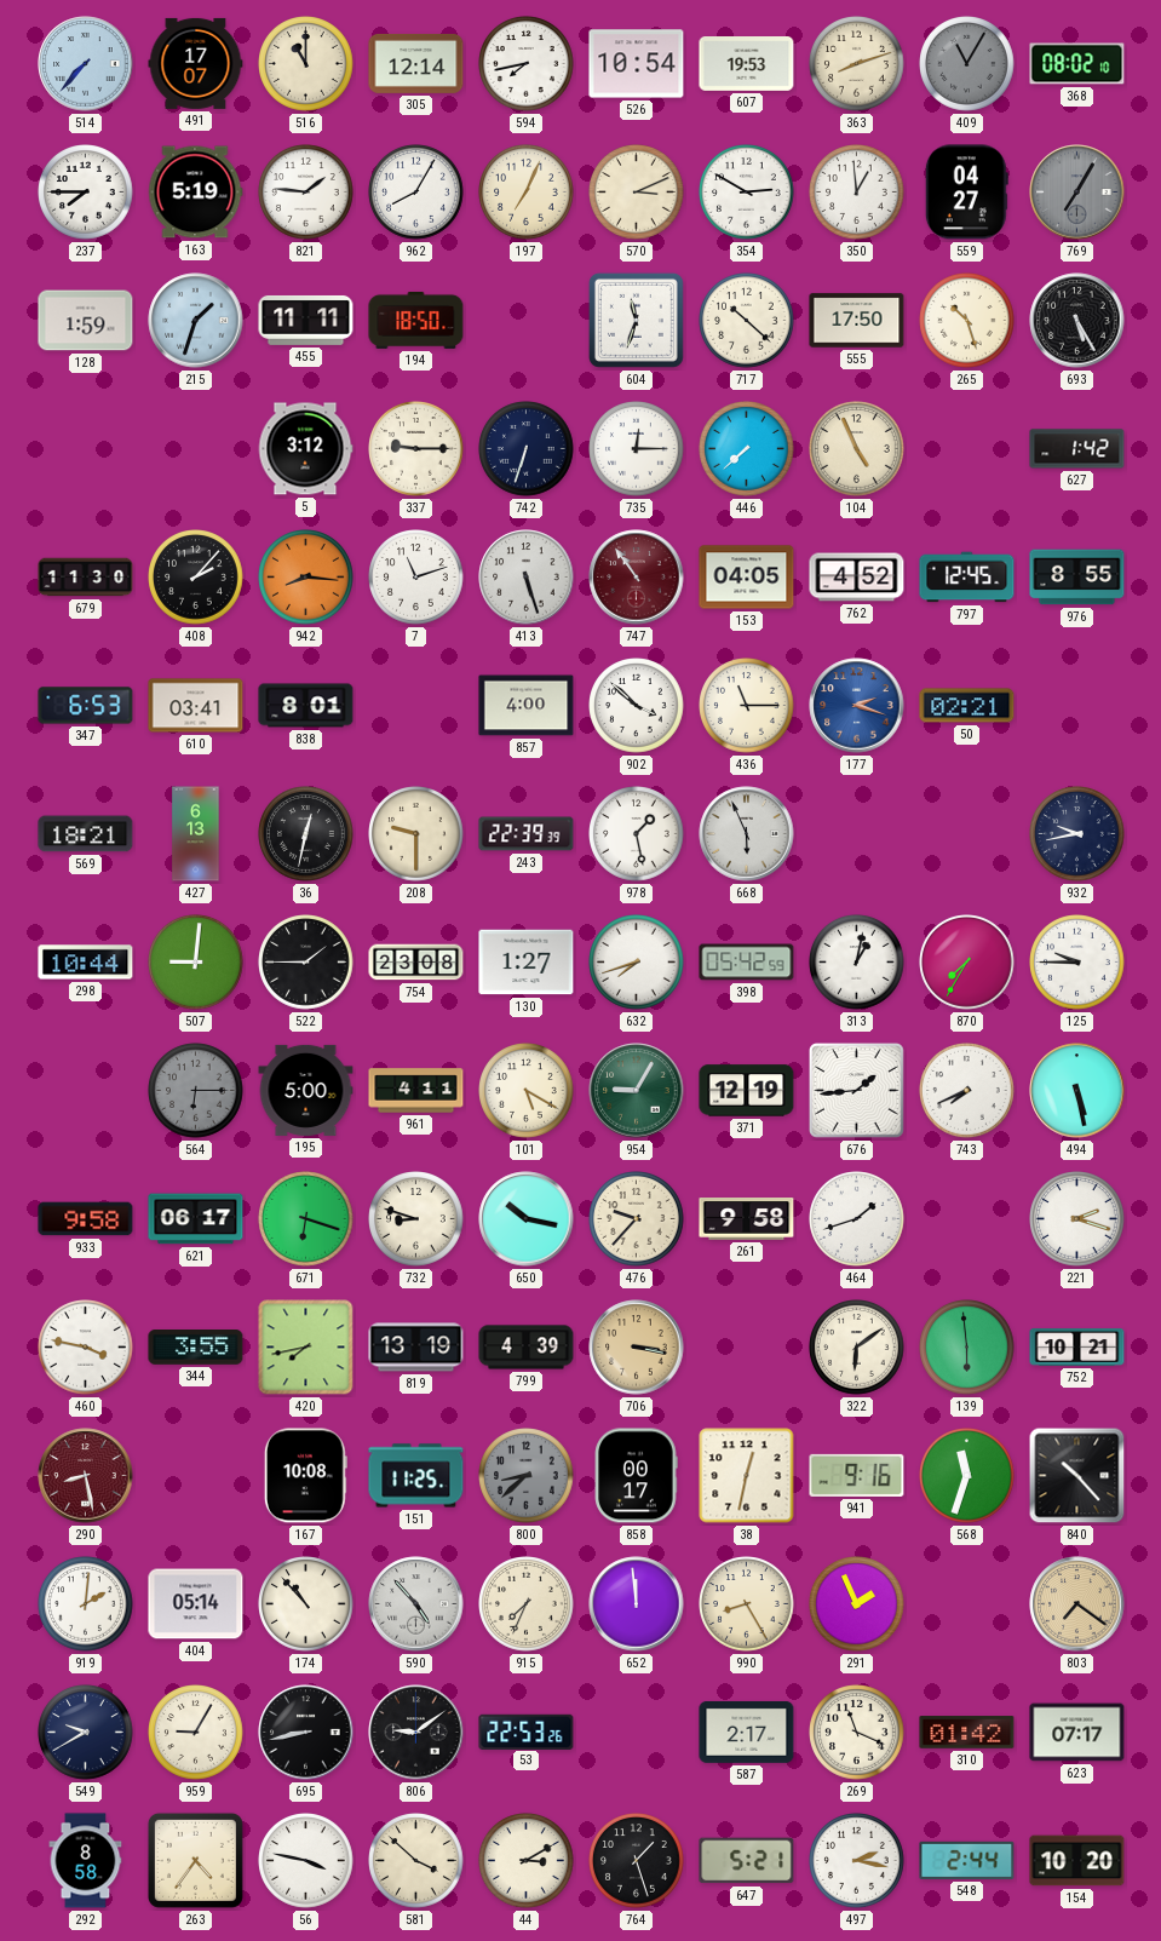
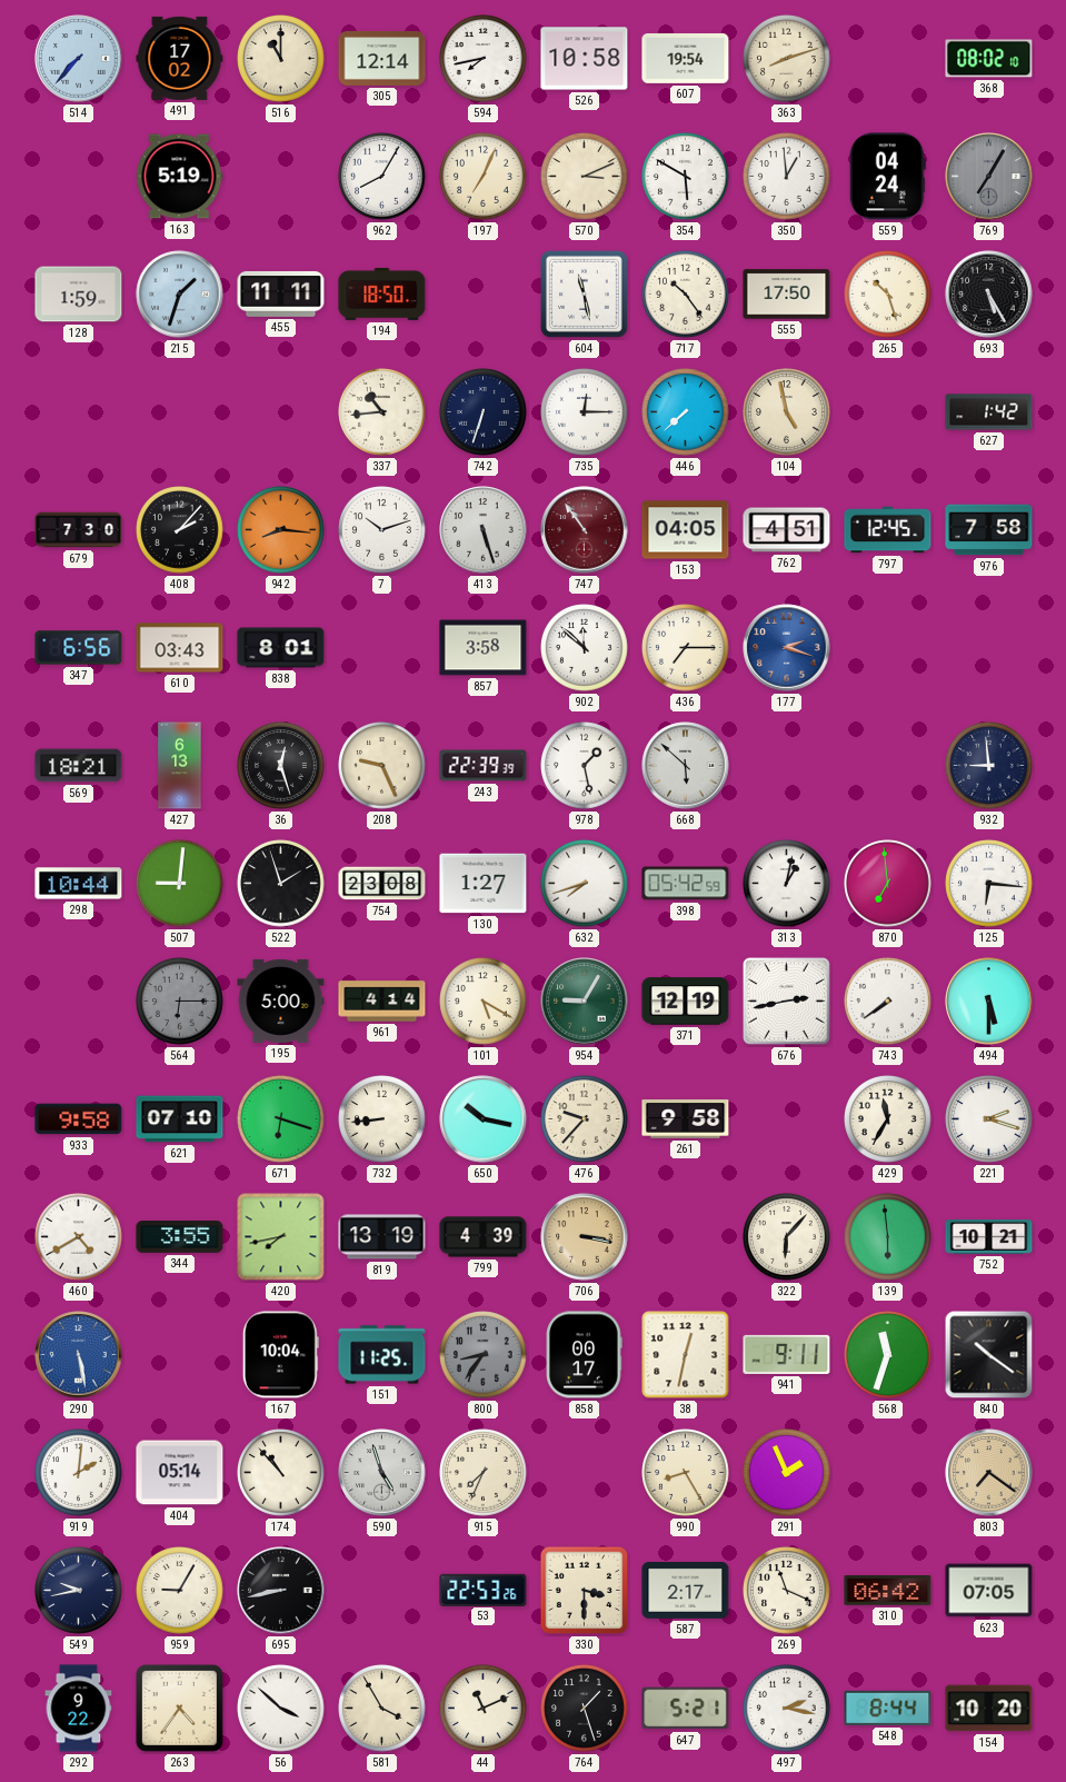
491: 17:07 -> 17:02 (180, 58)
526: 10:54 -> 10:58 (585, 59)
607: 19:53 -> 19:54 (686, 59)
409: 11:05 -> none (967, 64)
237: 7:45 -> none (86, 193)
821: 1:46 -> none (306, 193)
354: 2:50 -> 5:50 (686, 177)
559: 04:27 -> 04:24 (887, 177)
604: 11:33 -> 11:28 (584, 293)
717: 10:22 -> 10:24 (686, 295)
5: 3:12 -> none (305, 449)
337: 9:15 -> 10:44 (382, 412)
104: 4:56 -> 4:58 (787, 412)
679: 11:30 -> 7:30 (79, 530)
7: 11:12 -> 10:12 (382, 530)
762: 4:52 -> 4:51 (787, 530)
976: 8:55 -> 7:58 (989, 530)
347: 6:53 -> 6:56 (79, 648)
610: 03:41 -> 03:43 (180, 648)
857: 4:00 -> 3:58 (484, 648)
902: 3:52 -> 11:52 (585, 648)
436: 11:15 -> 7:15 (686, 648)
50: 02:21 -> none (967, 706)
36: 12:32 -> 12:27 (281, 766)
208: 9:30 -> 9:26 (382, 766)
668: 5:56 -> 5:52 (686, 766)
932: 9:43 -> 8:59 (989, 766)
522: 1:45 -> 1:57 (281, 884)
870: 7:35 -> 6:59 (888, 884)
125: 9:45 -> 6:16 (989, 884)
961: 4:11 -> 4:14 (382, 1002)
676: 1:44 -> 2:43 (787, 1002)
743: 7:41 -> 7:39 (888, 1002)
494: 5:28 -> 5:30 (989, 1002)
621: 06:17 -> 07:10 (180, 1119)
732: 8:48 -> 8:44 (382, 1119)
464: 1:42 -> none (857, 1219)
429: none -> 11:35 (888, 1119)
460: 3:47 -> 4:40 (79, 1237)
322: 6:09 -> 6:07 (787, 1237)
290: 8:28 -> 5:28 (79, 1355)
290 dial: burgundy -> blue (79, 1355)
167: 10:08 -> 10:04 (280, 1355)
800: 8:38 -> 8:36 (484, 1355)
941: 9:16 -> 9:11 (787, 1354)
840: 10:23 -> 10:21 (989, 1355)
590: 4:53 -> 4:57 (382, 1473)
652: 11:59 -> none (637, 1604)
549: 9:40 -> 9:43 (79, 1591)
806: 9:09 -> none (416, 1733)
330: none -> 3:30 (585, 1591)
310: 01:42 -> 06:42 (888, 1591)
623: 07:17 -> 07:05 (989, 1591)
292: 8:58 -> 9:22 (79, 1709)
56: 3:47 -> 3:52 (281, 1709)
581: 3:52 -> 3:55 (382, 1709)
44: 3:10 -> 11:11 (484, 1709)
548: 2:44 -> 8:44 (888, 1708)
